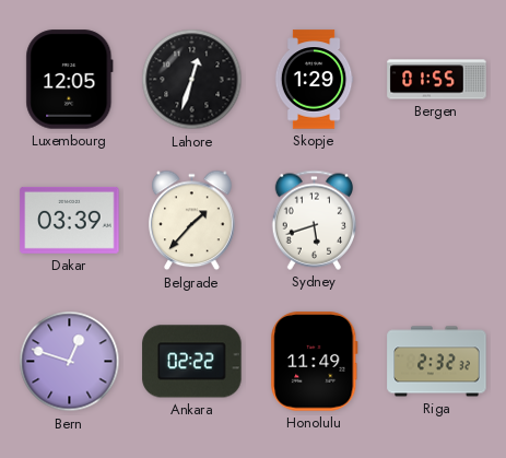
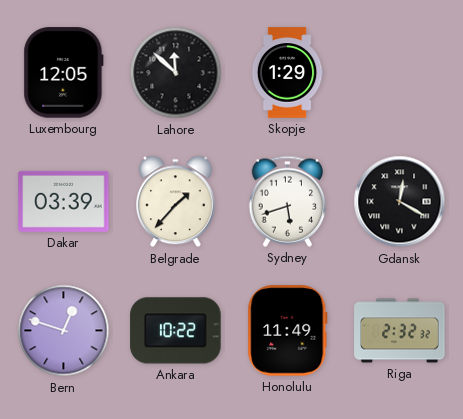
Lahore: 12:33 -> 11:52 (176, 73)
Bergen: 01:55 -> none (437, 80)
Gdansk: none -> 12:20 (400, 202)
Ankara: 02:22 -> 10:22 (176, 331)
